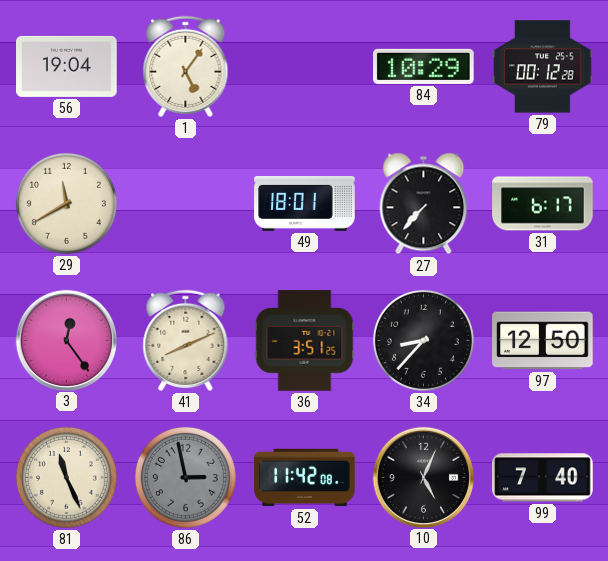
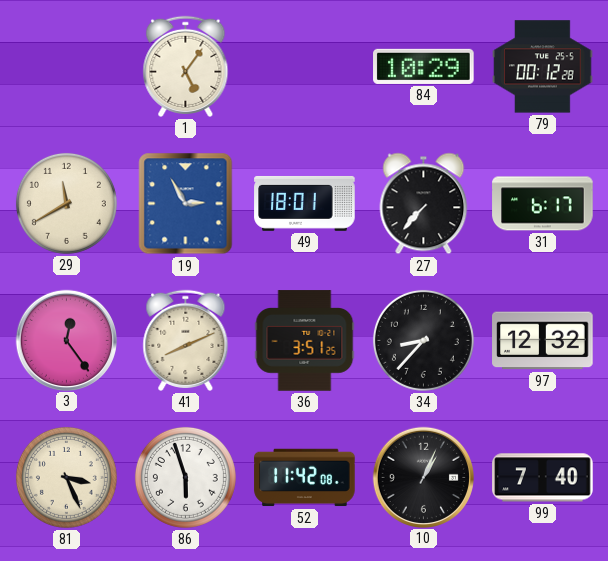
56: 19:04 -> none (67, 66)
19: none -> 2:55 (186, 204)
97: 12:50 -> 12:32 (543, 341)
81: 11:26 -> 3:26 (66, 477)
86: 2:58 -> 5:57 (185, 477)
86 dial: grey -> white (185, 477)
10: 5:04 -> 1:04 (423, 477)
